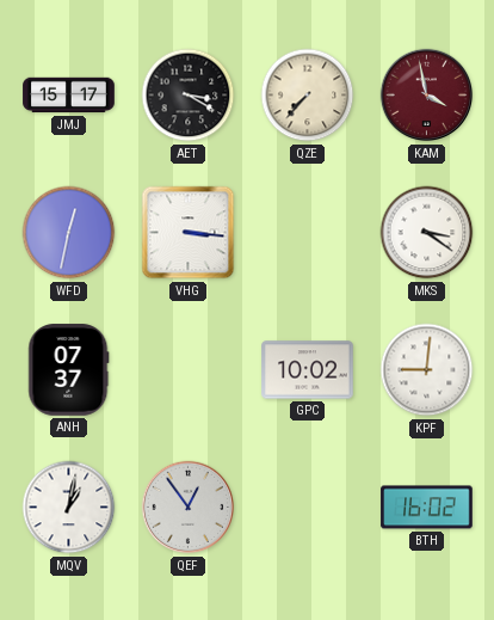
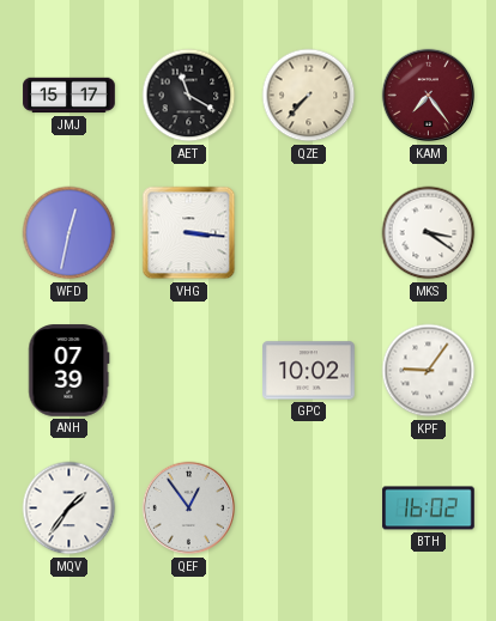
AET: 3:20 -> 11:20 (189, 96)
KAM: 3:58 -> 7:24 (429, 96)
ANH: 07:37 -> 07:39 (69, 371)
KPF: 9:01 -> 9:06 (429, 371)
MQV: 1:02 -> 1:36 (69, 509)
